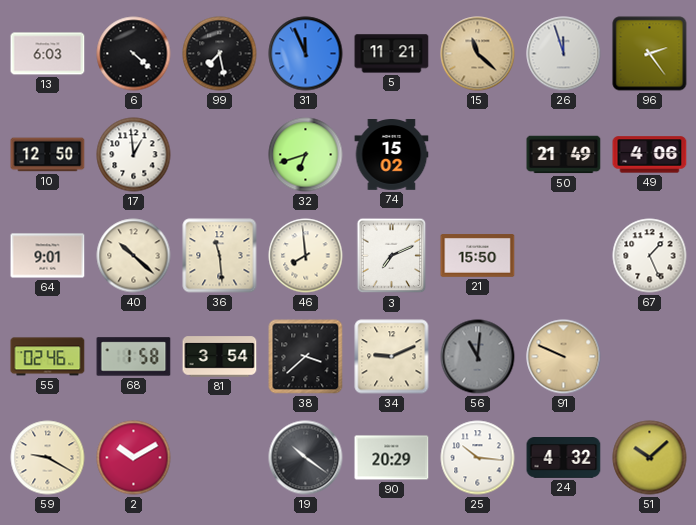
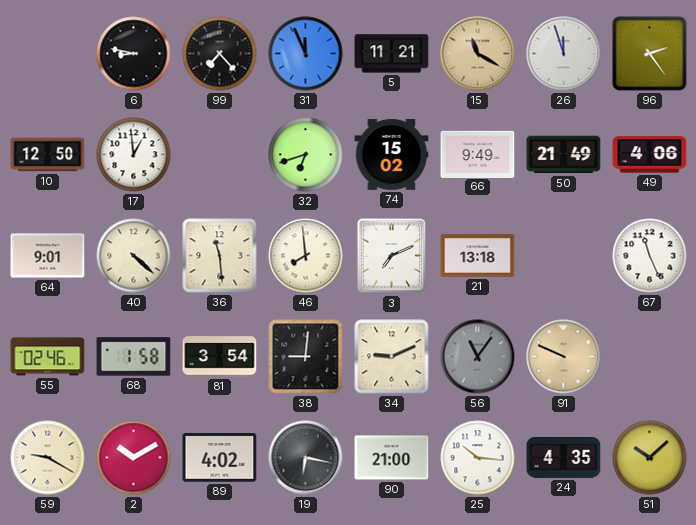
13: 6:03 -> none (48, 54)
6: 4:22 -> 8:47 (134, 54)
99: 7:28 -> 7:23 (220, 54)
15: 11:22 -> 11:20 (478, 54)
66: none -> 9:49 (478, 154)
40: 10:22 -> 4:22 (134, 256)
21: 15:50 -> 13:18 (478, 256)
67: 1:26 -> 11:26 (650, 256)
38: 3:38 -> 9:01 (306, 357)
56: 11:01 -> 11:06 (478, 357)
89: none -> 4:02 (220, 458)
19: 10:21 -> 6:17 (306, 458)
90: 20:29 -> 21:00 (392, 458)
24: 4:32 -> 4:35 (564, 458)
